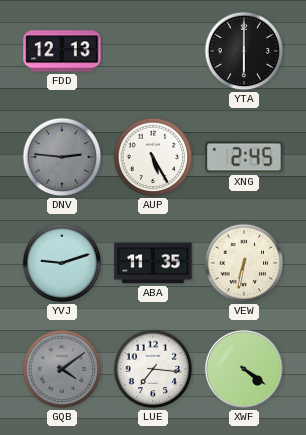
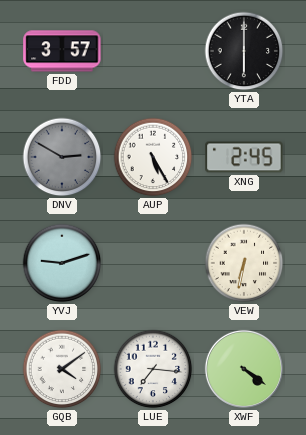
FDD: 12:13 -> 3:57 (62, 51)
DNV: 2:46 -> 2:50 (62, 157)
ABA: 11:35 -> none (153, 263)
GQB dial: grey -> white (62, 369)
